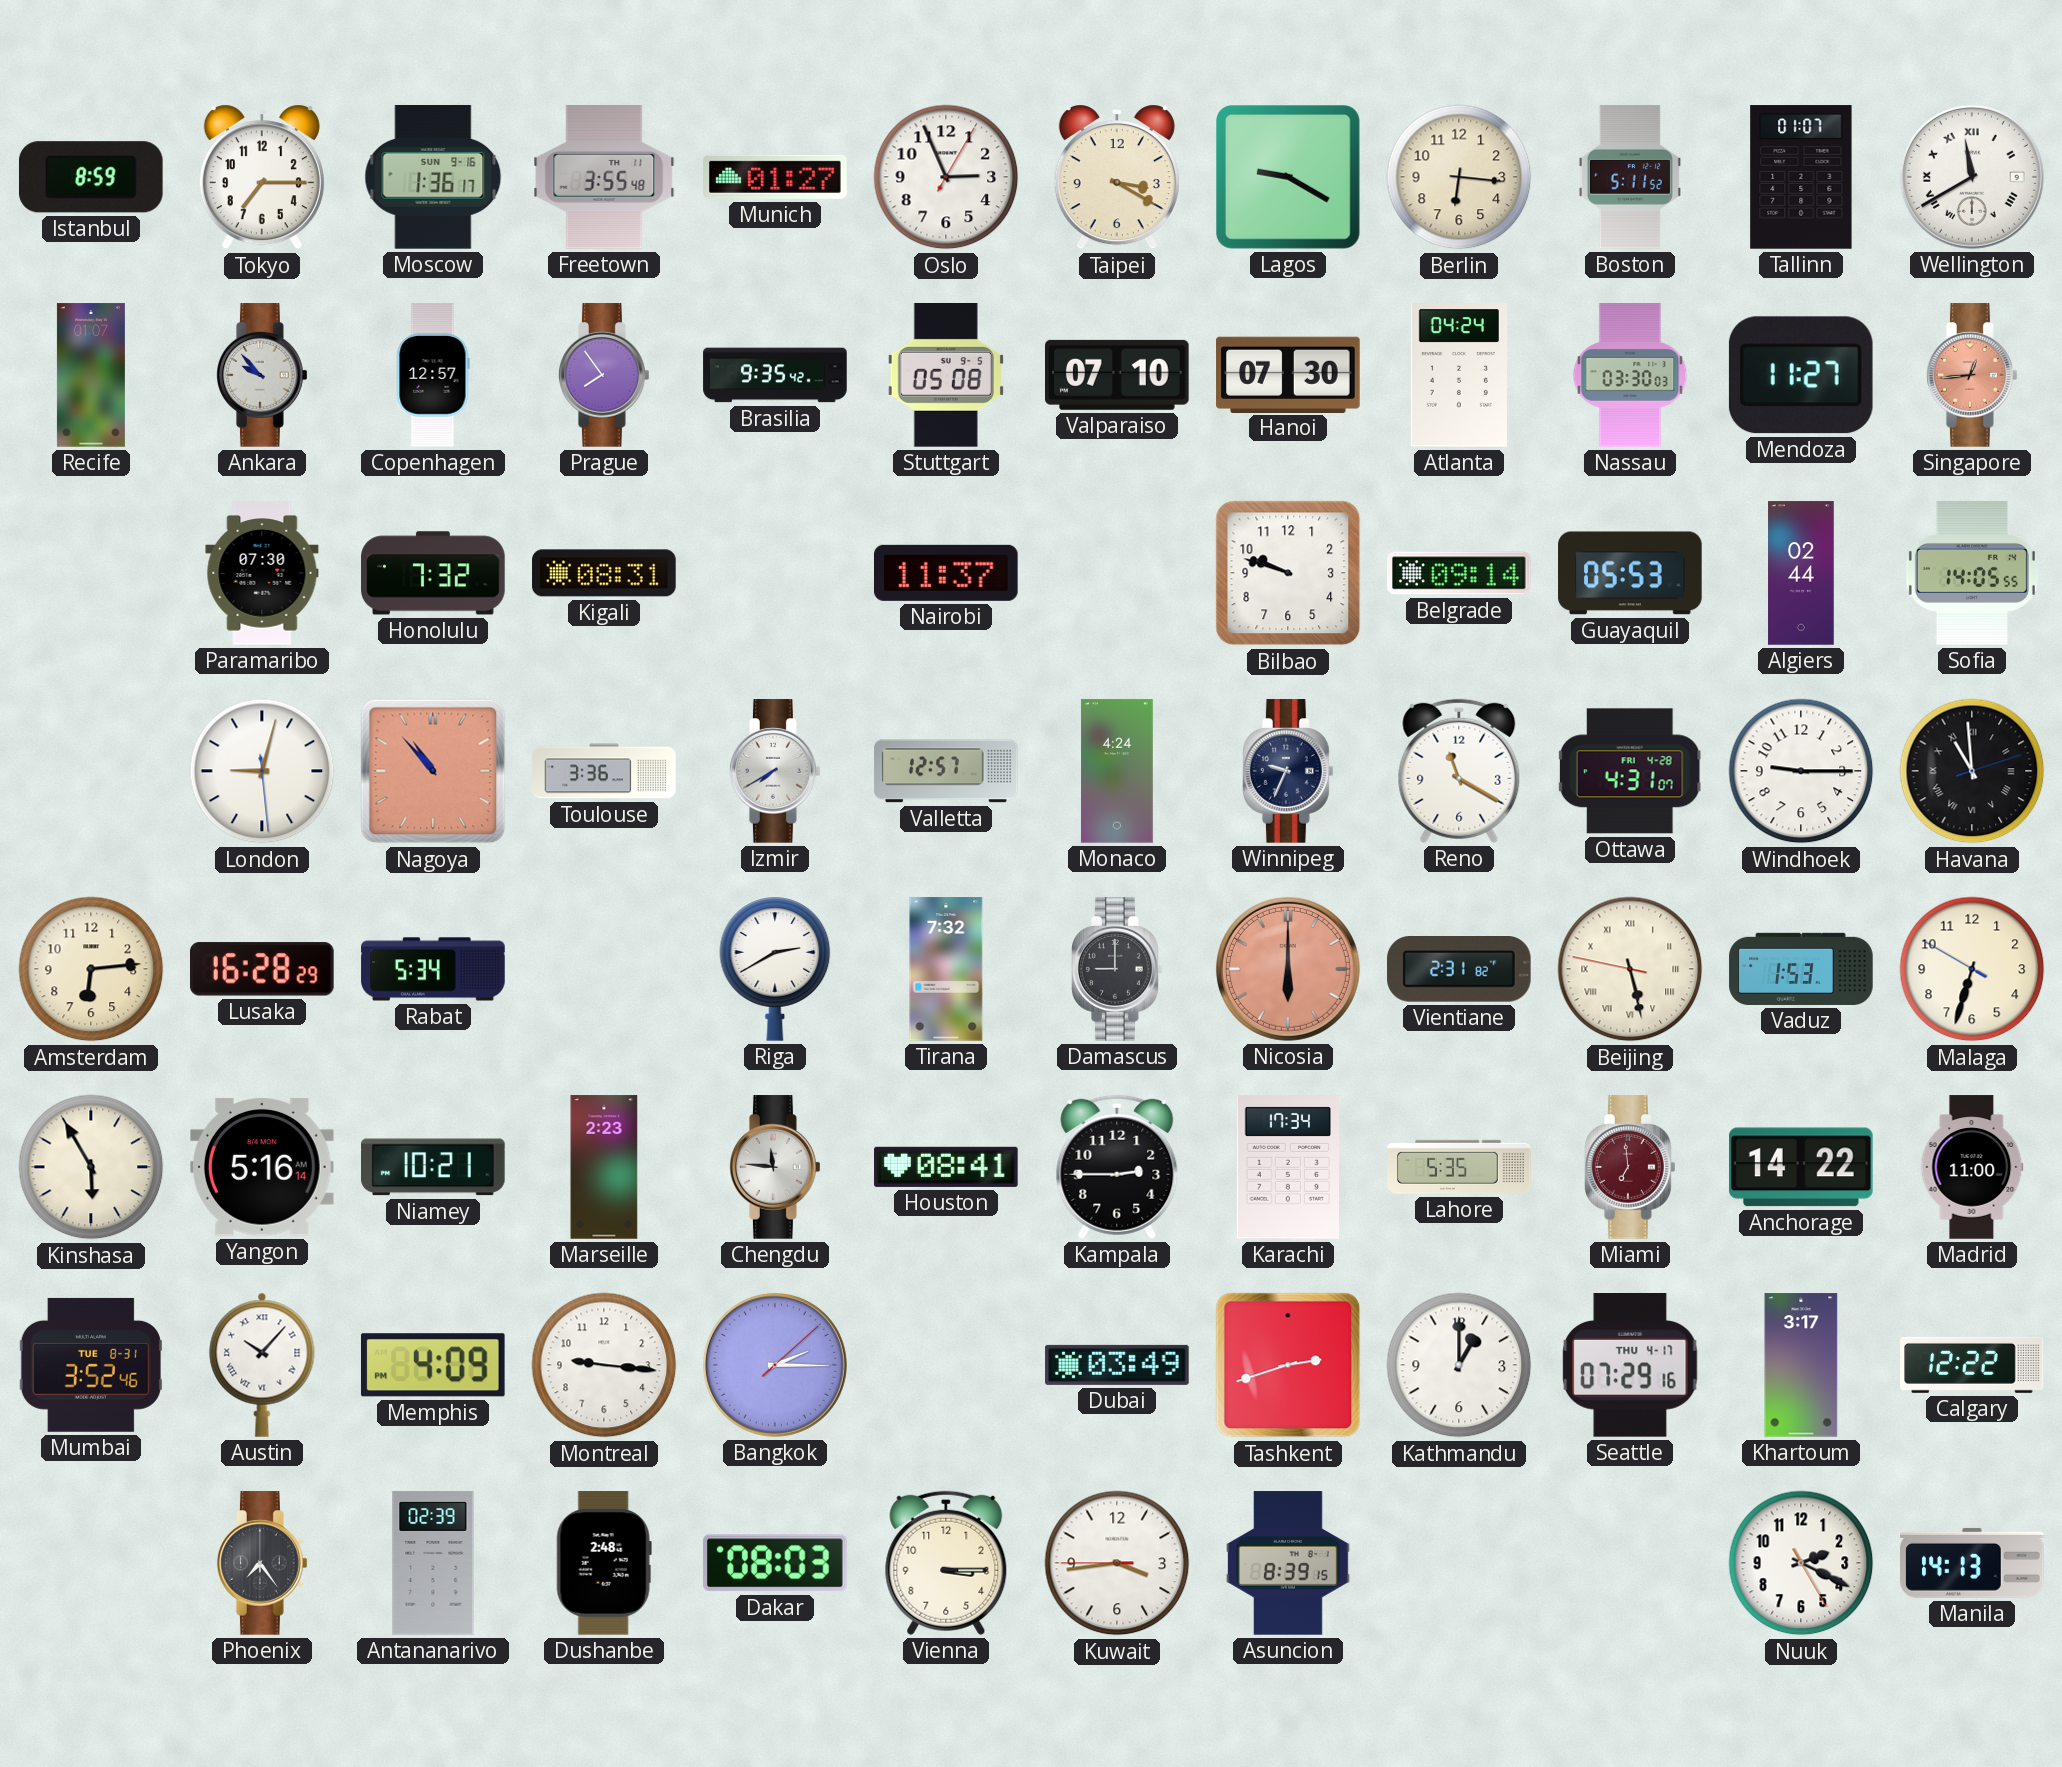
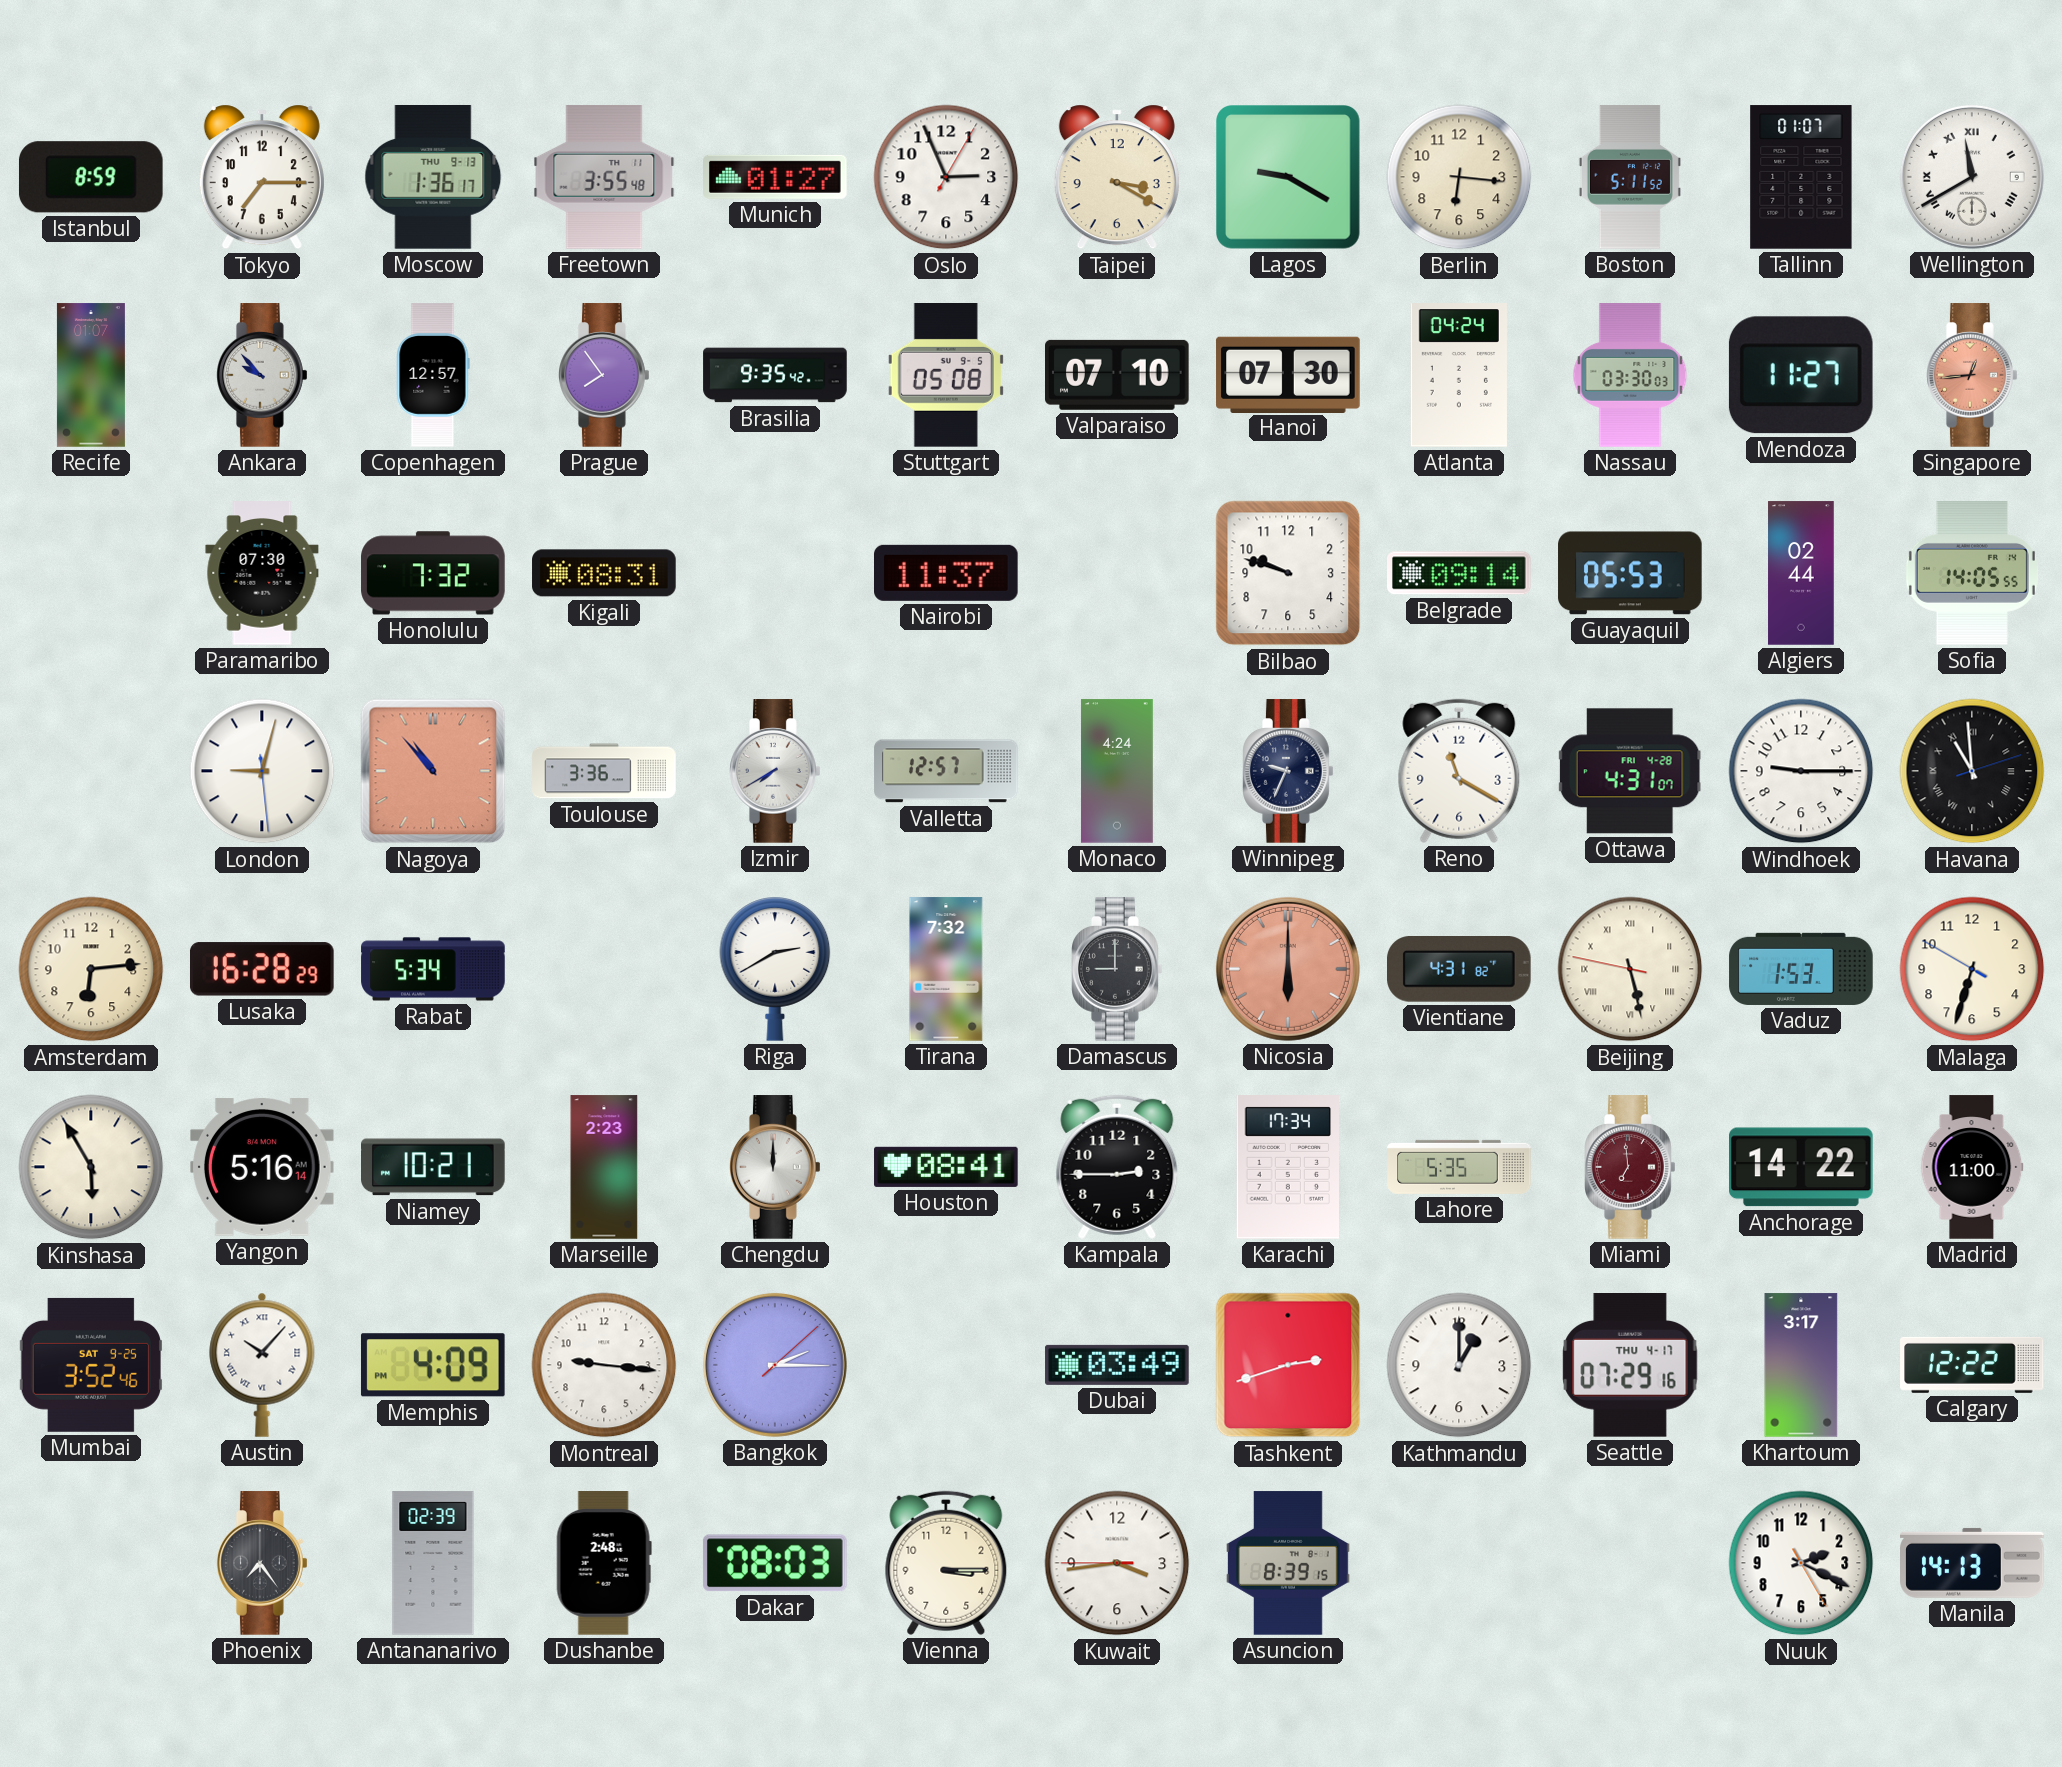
Moscow date: SUN 9-16 -> THU 9-13 (433, 178)
Vientiane: 2:31 -> 4:31 (1460, 970)
Chengdu: 11:46 -> 12:00 (776, 1167)
Mumbai date: TUE 8-31 -> SAT 9-25 (91, 1365)
